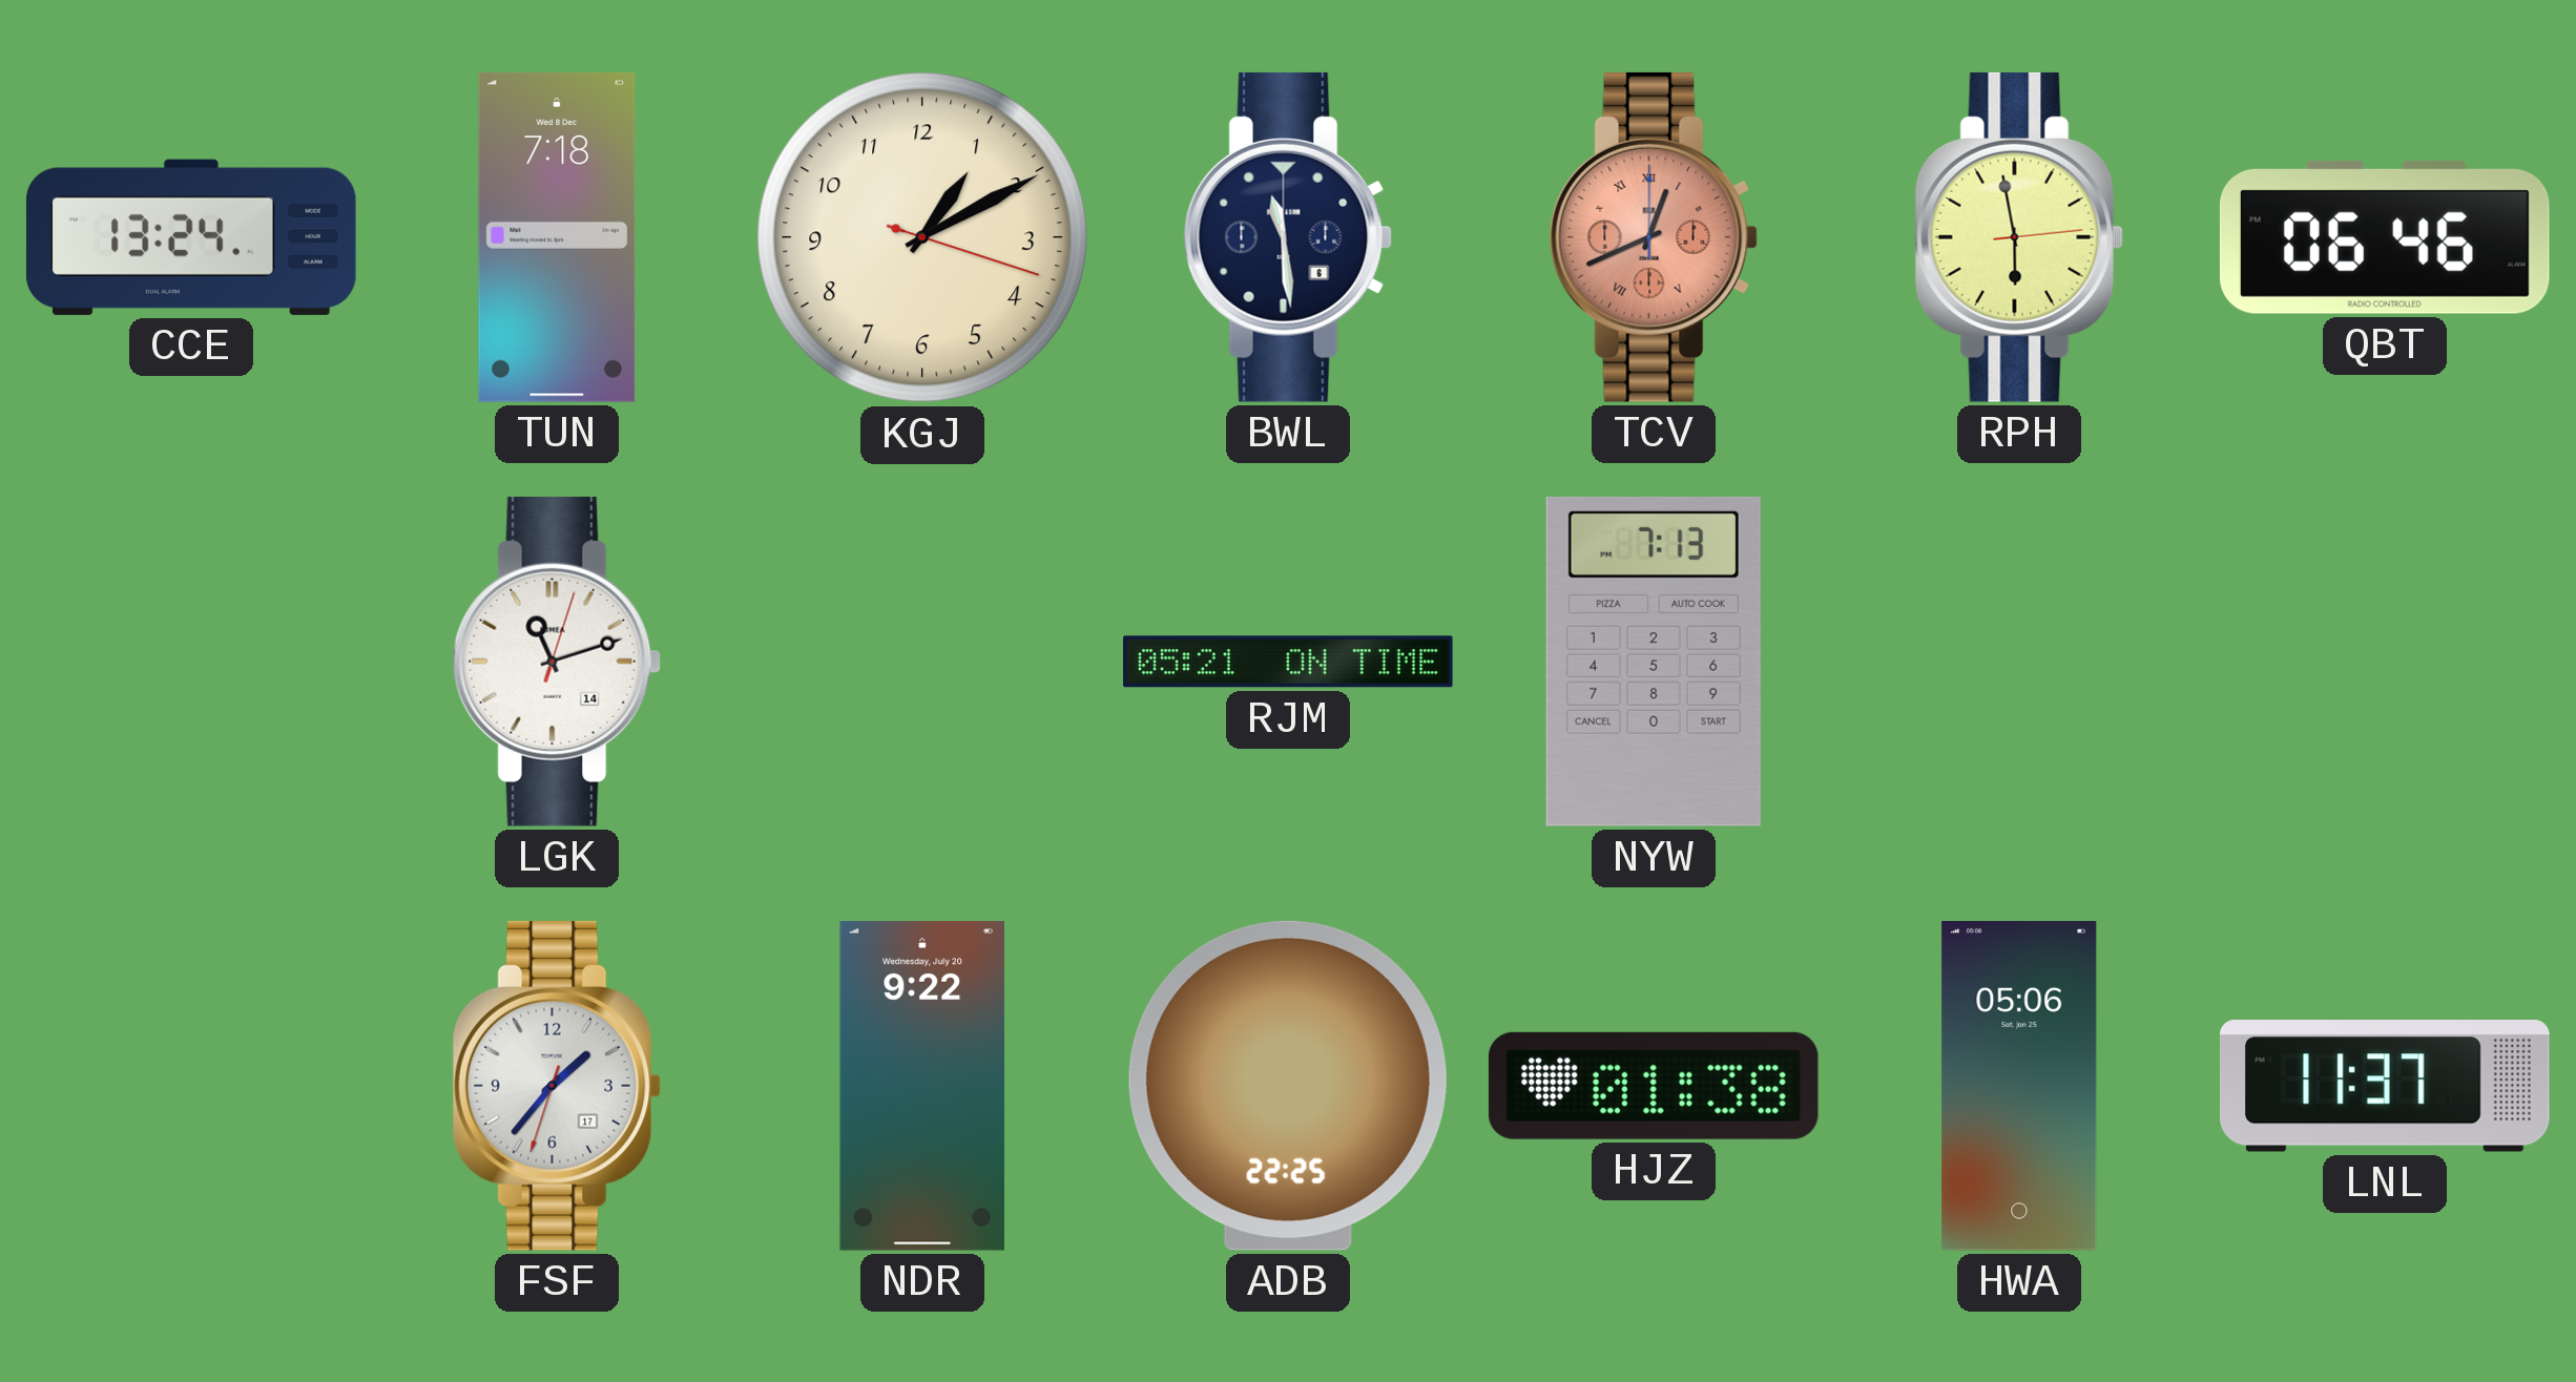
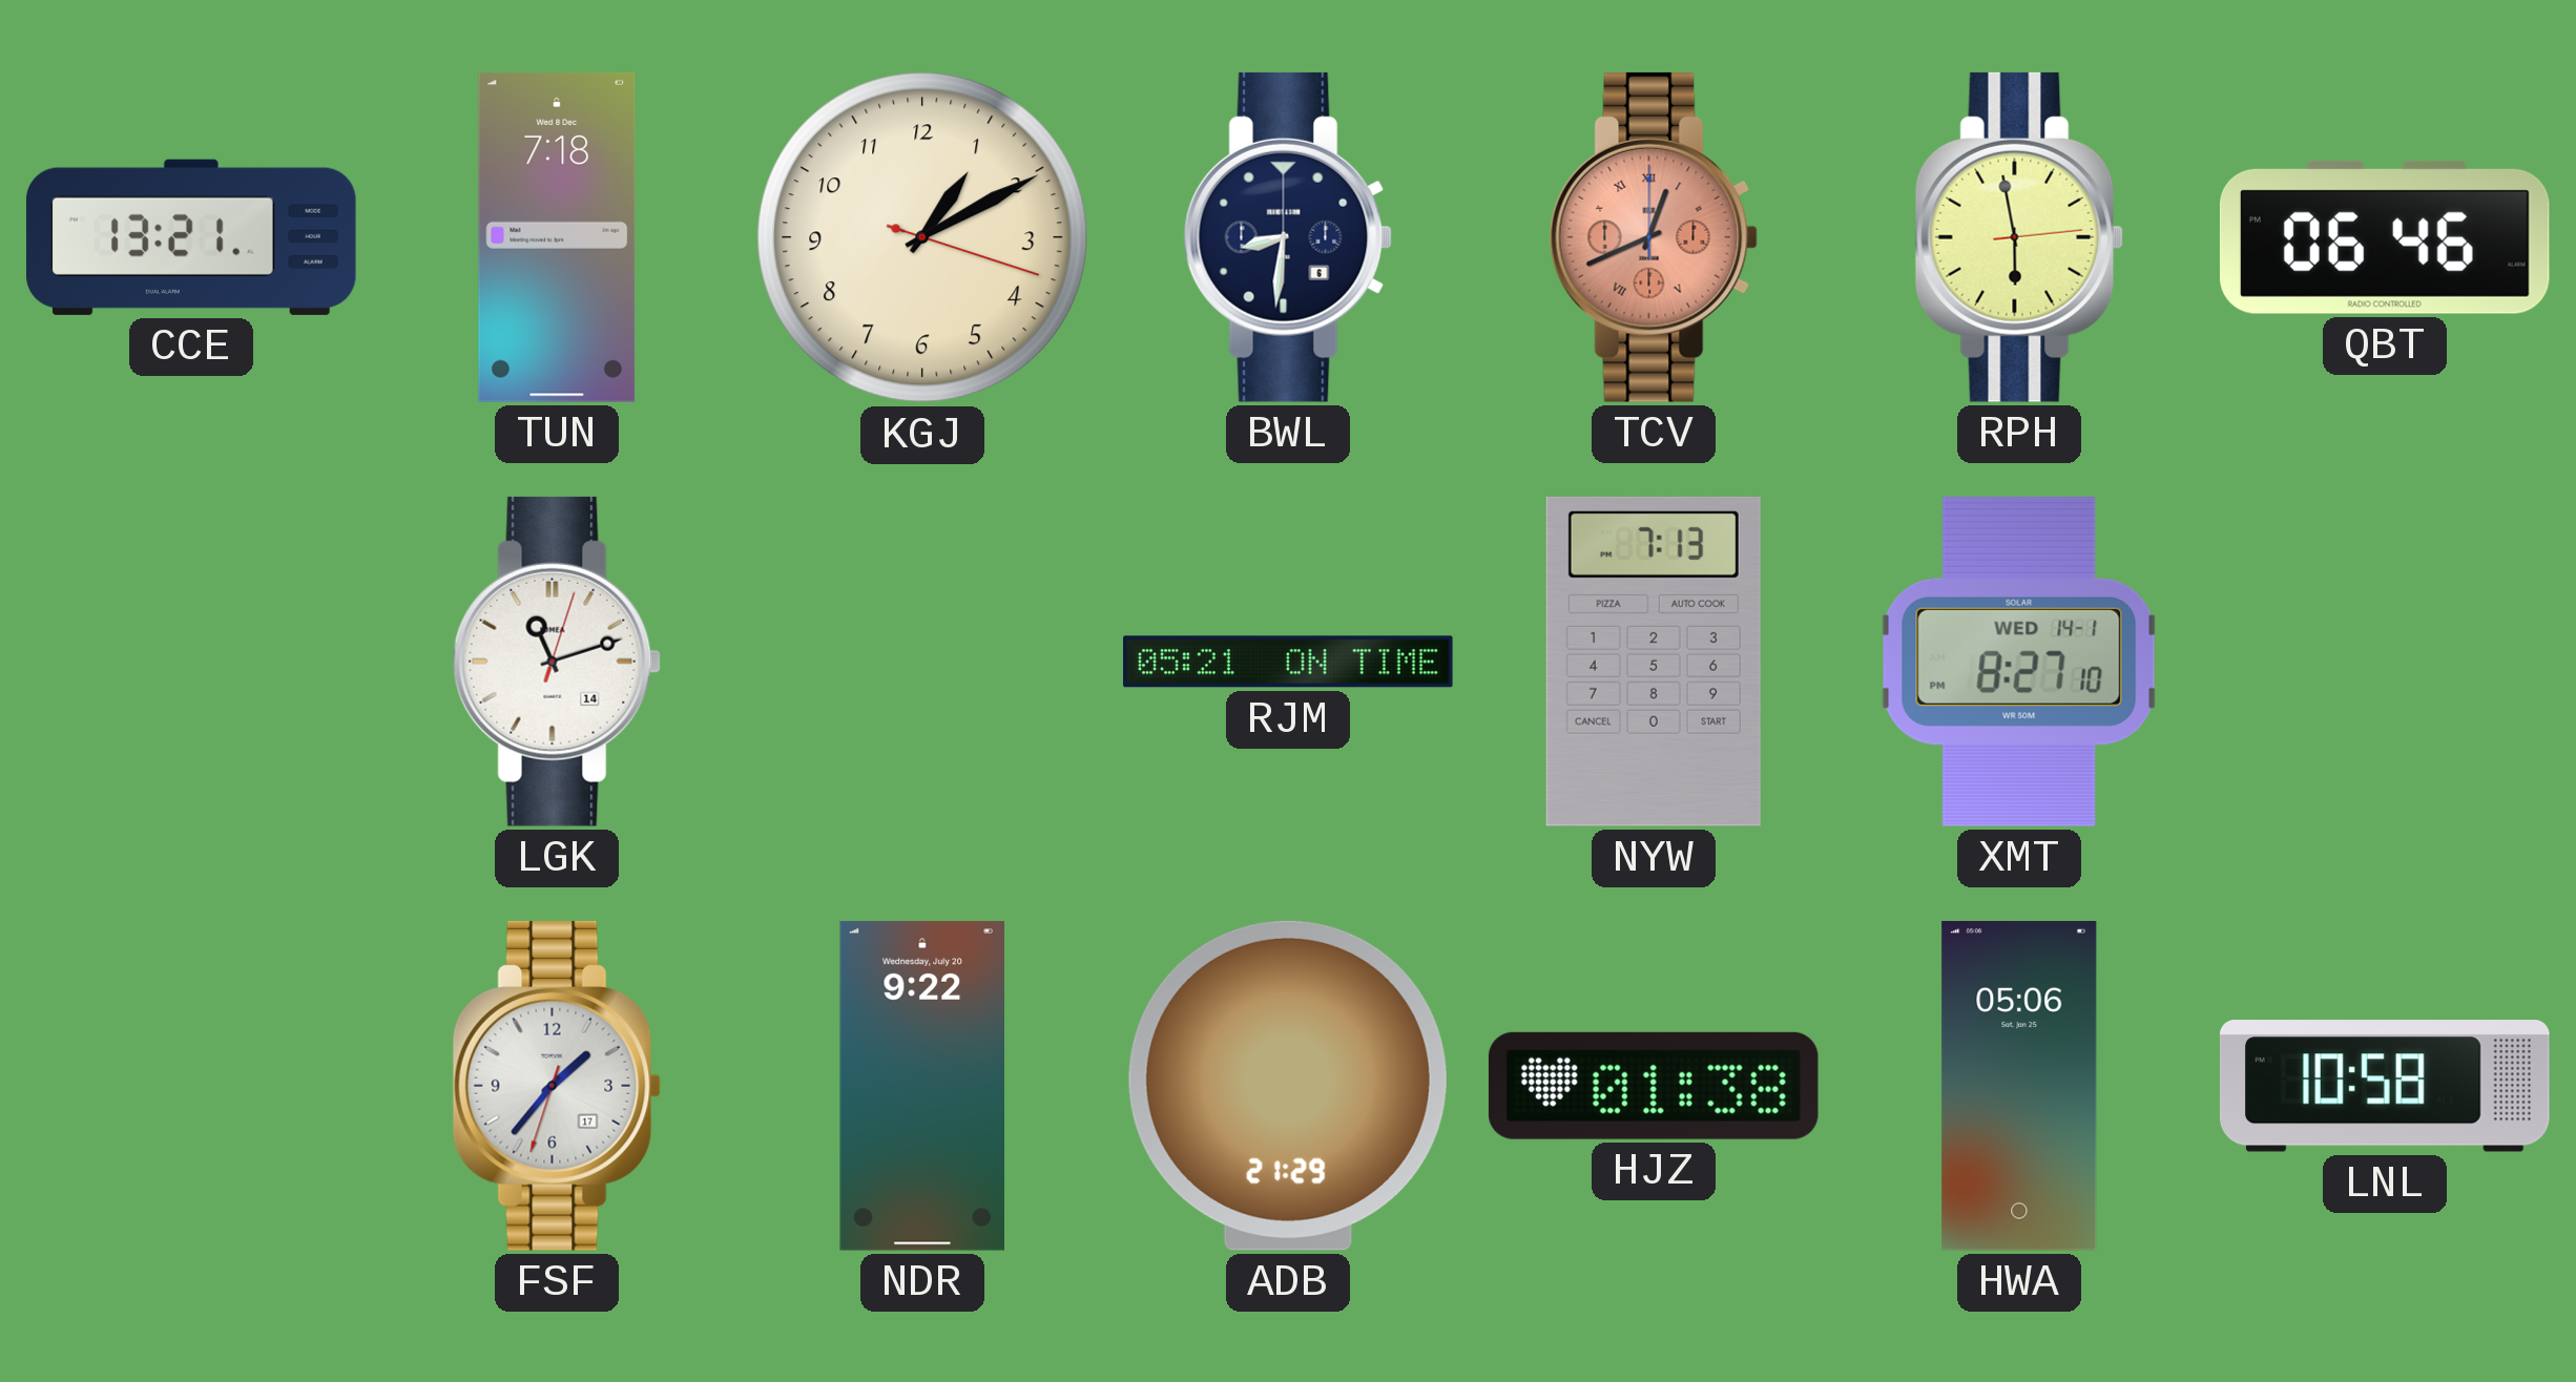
CCE: 13:24 -> 13:21 (191, 237)
BWL: 11:29 -> 8:31 (1288, 237)
XMT: none -> 8:27 (2019, 662)
ADB: 22:25 -> 21:29 (1288, 1086)
LNL: 11:37 -> 10:58 (2385, 1086)
